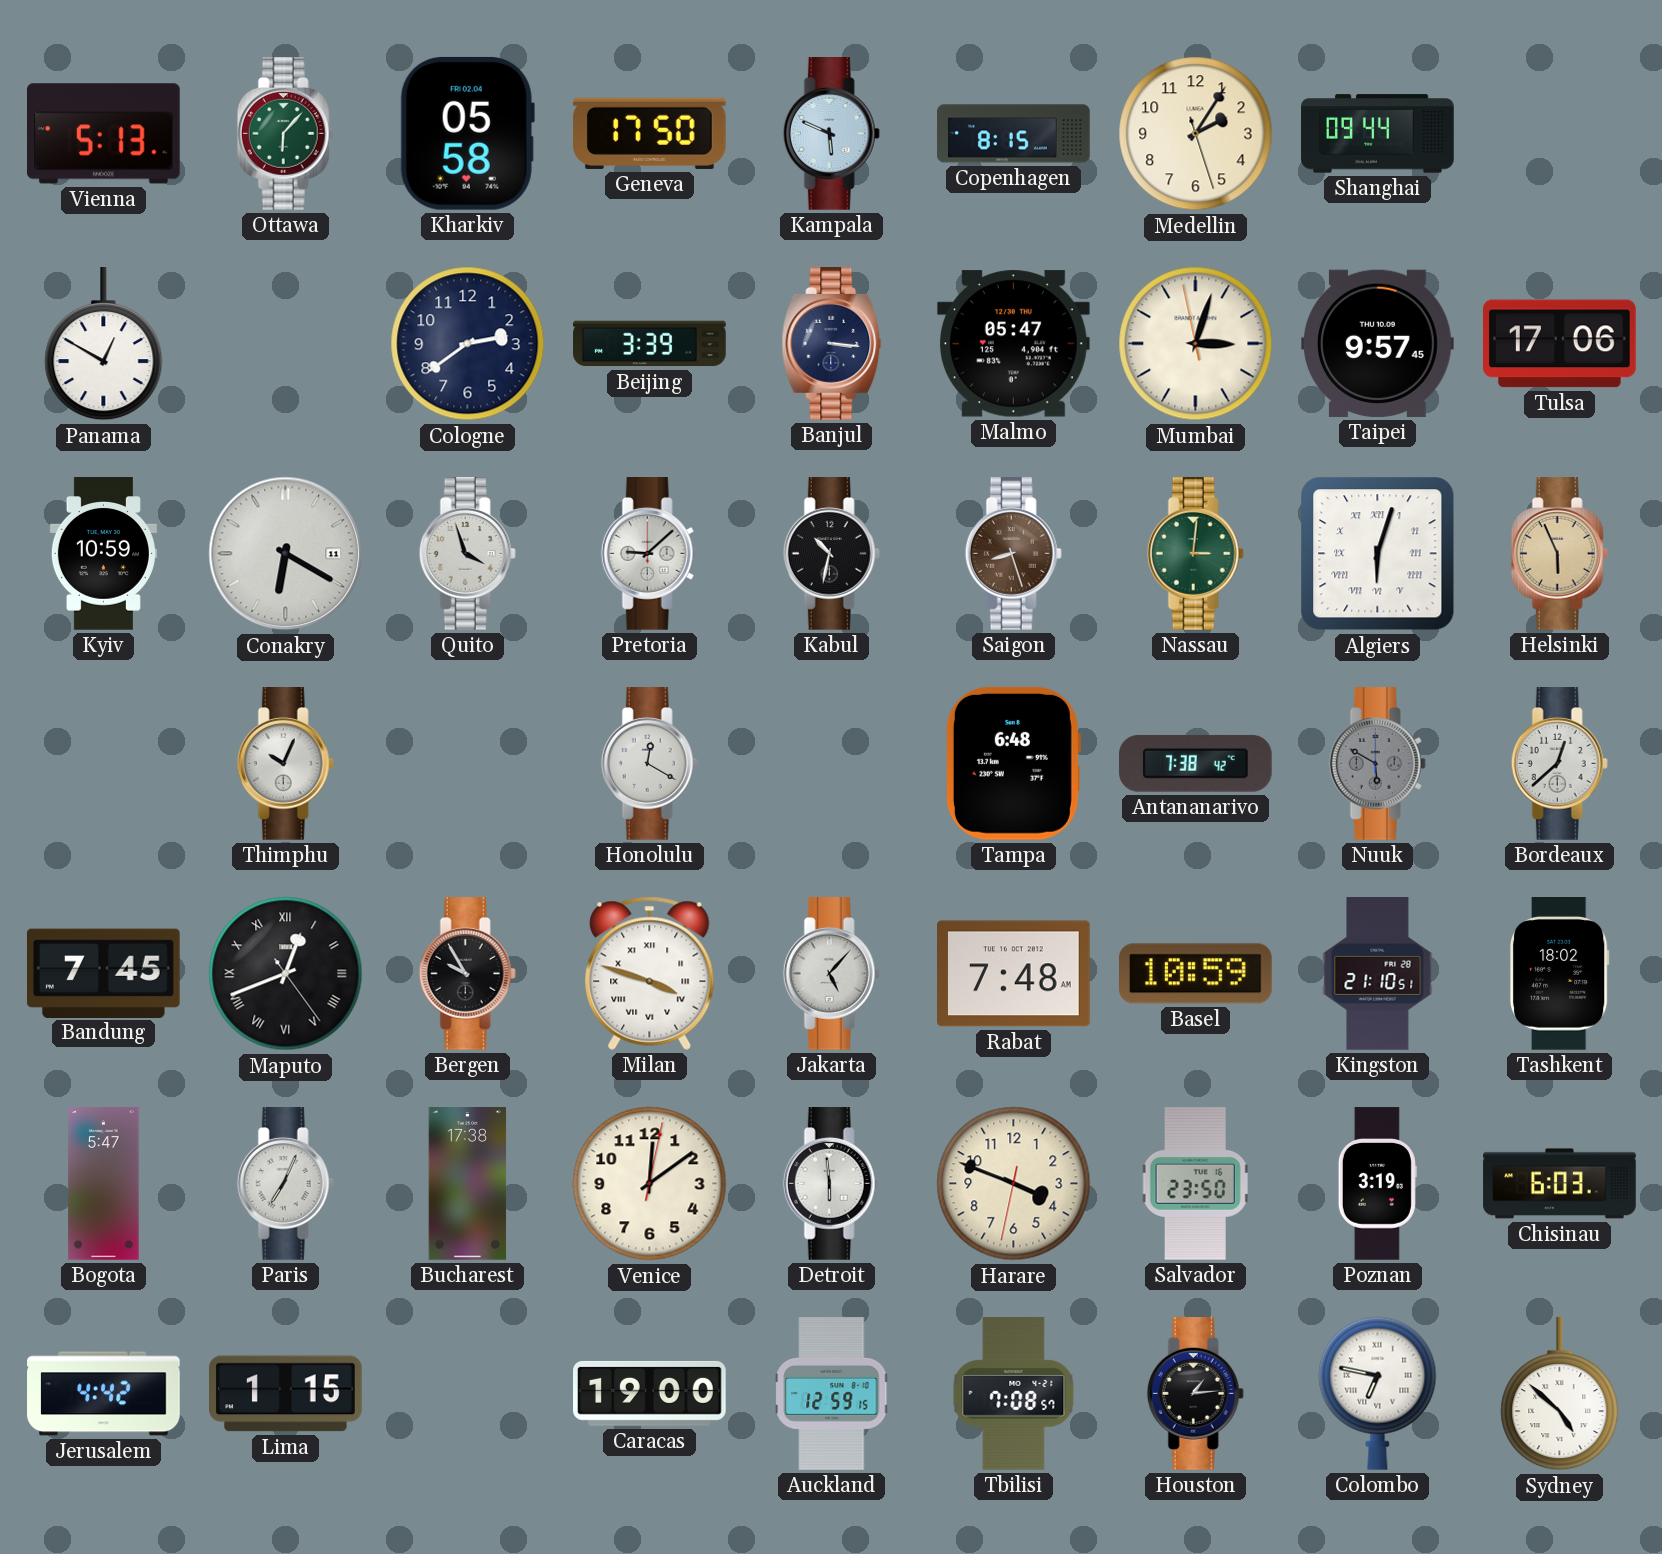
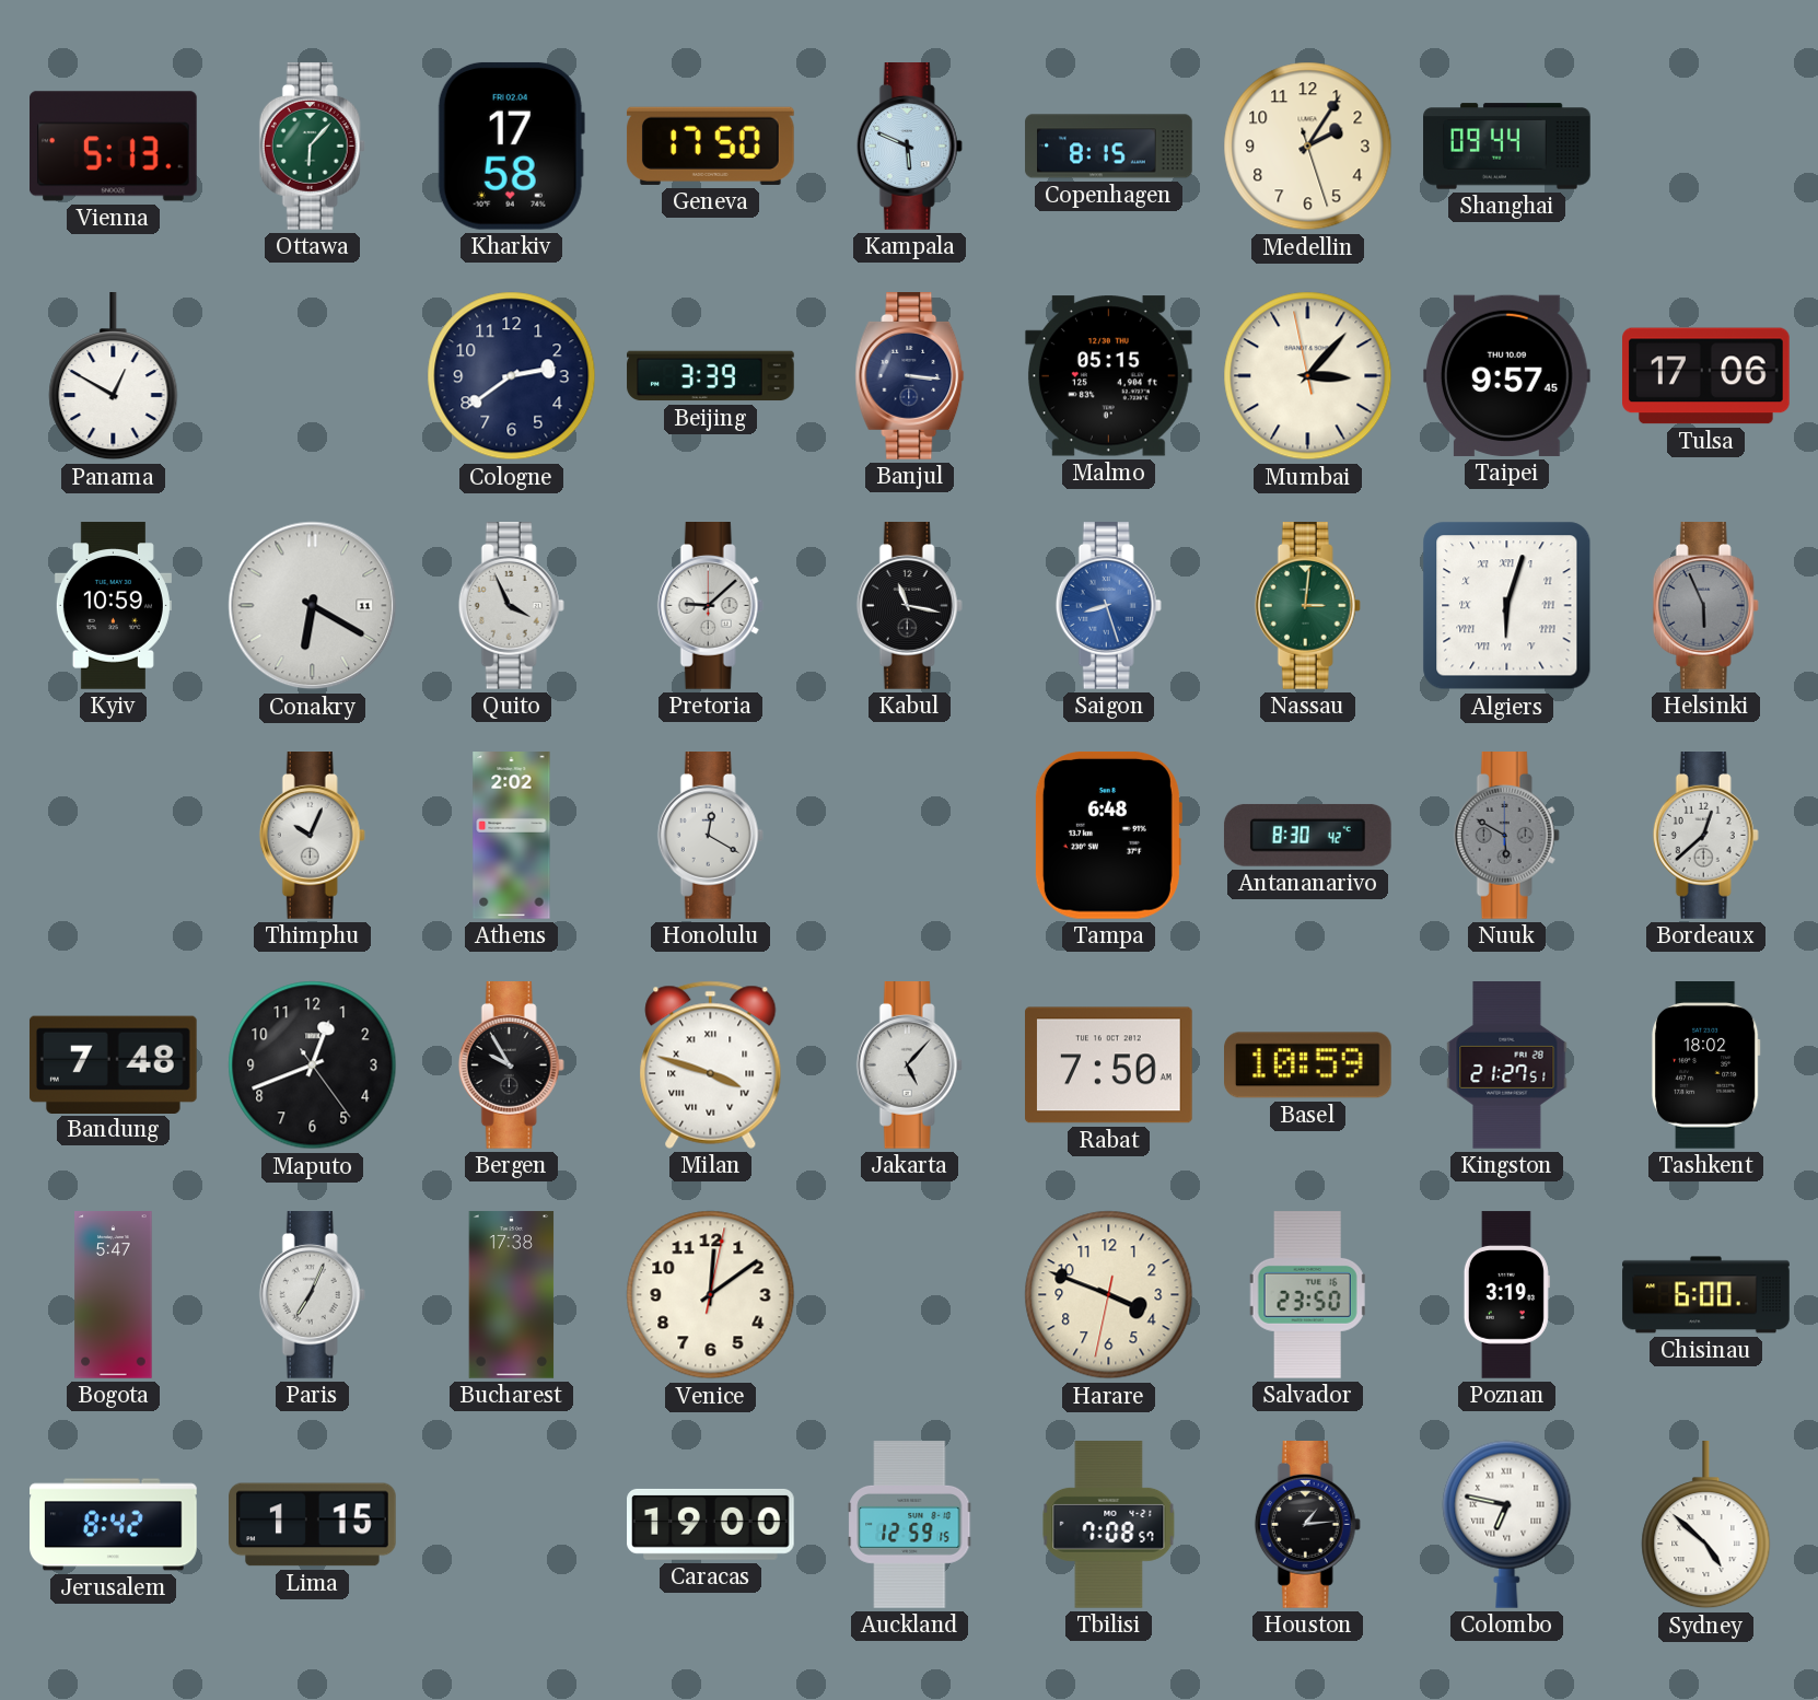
Kharkiv: 05:58 -> 17:58 (511, 145)
Malmo: 05:47 -> 05:15 (1108, 376)
Mumbai: 3:02 -> 3:06 (1308, 376)
Quito: 3:57 -> 3:56 (511, 606)
Kabul: 10:32 -> 11:17 (909, 606)
Saigon dial: brown -> blue (1108, 606)
Helsinki dial: champagne -> grey (1705, 606)
Athens: none -> 2:02 (512, 836)
Antananarivo: 7:38 -> 8:30 (1307, 835)
Bandung: 7:45 -> 7:48 (113, 1064)
Maputo numerals: Roman -> Arabic (313, 1066)
Rabat: 7:48 -> 7:50 (1109, 1066)
Kingston: 21:10 -> 21:27 (1507, 1066)
Detroit: 5:59 -> none (831, 1184)
Chisinau: 6:03 -> 6:00 (1706, 1295)
Jerusalem: 4:42 -> 8:42 (114, 1525)
